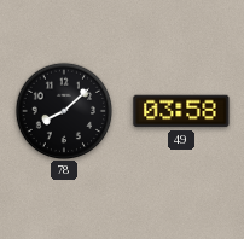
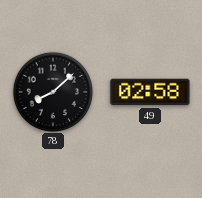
49: 03:58 -> 02:58 (150, 92)
